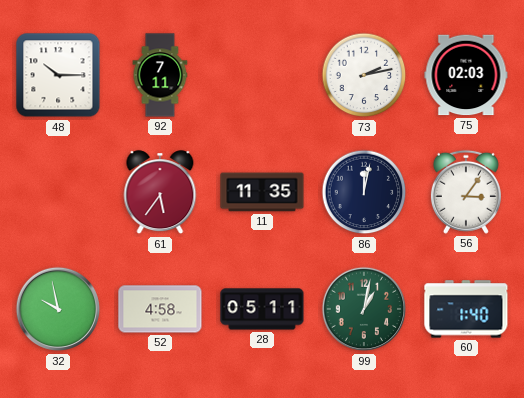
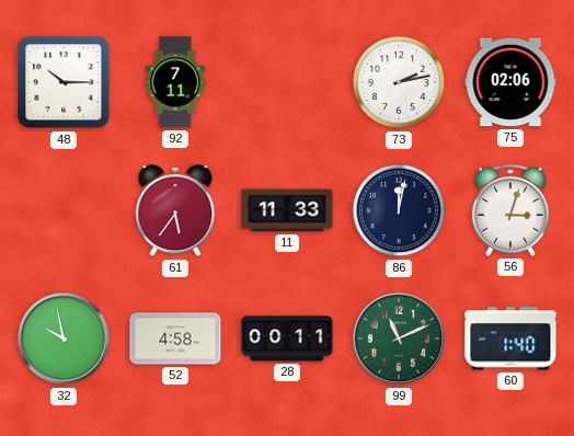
75: 02:03 -> 02:06 (510, 82)
11: 11:35 -> 11:33 (287, 210)
56: 3:06 -> 3:03 (510, 210)
28: 05:11 -> 00:11 (287, 339)
99: 1:02 -> 11:11 (399, 339)
